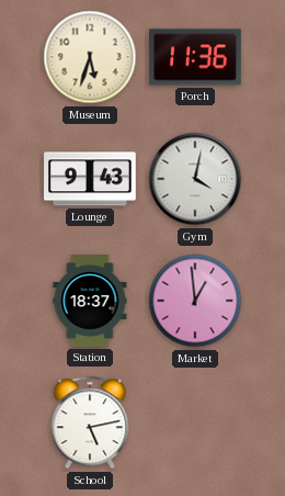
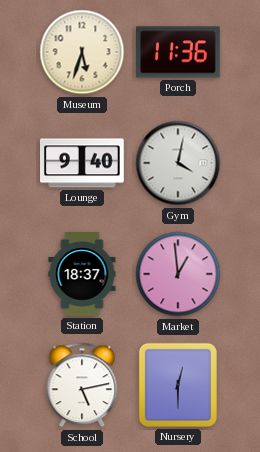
Lounge: 9:43 -> 9:40 (82, 163)
Nursery: none -> 12:30 (178, 385)
